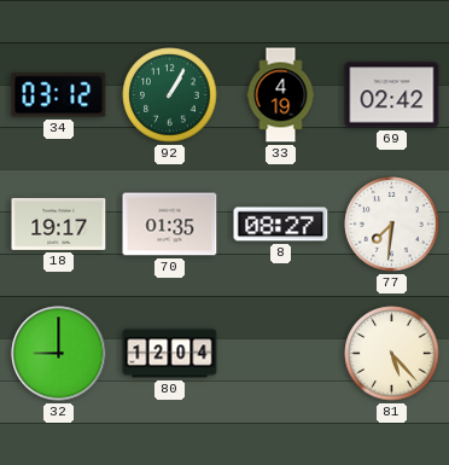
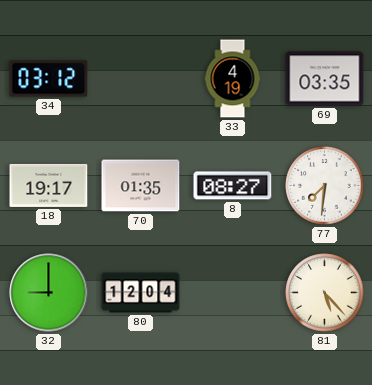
92: 1:05 -> none (170, 95)
69: 02:42 -> 03:35 (325, 79)
